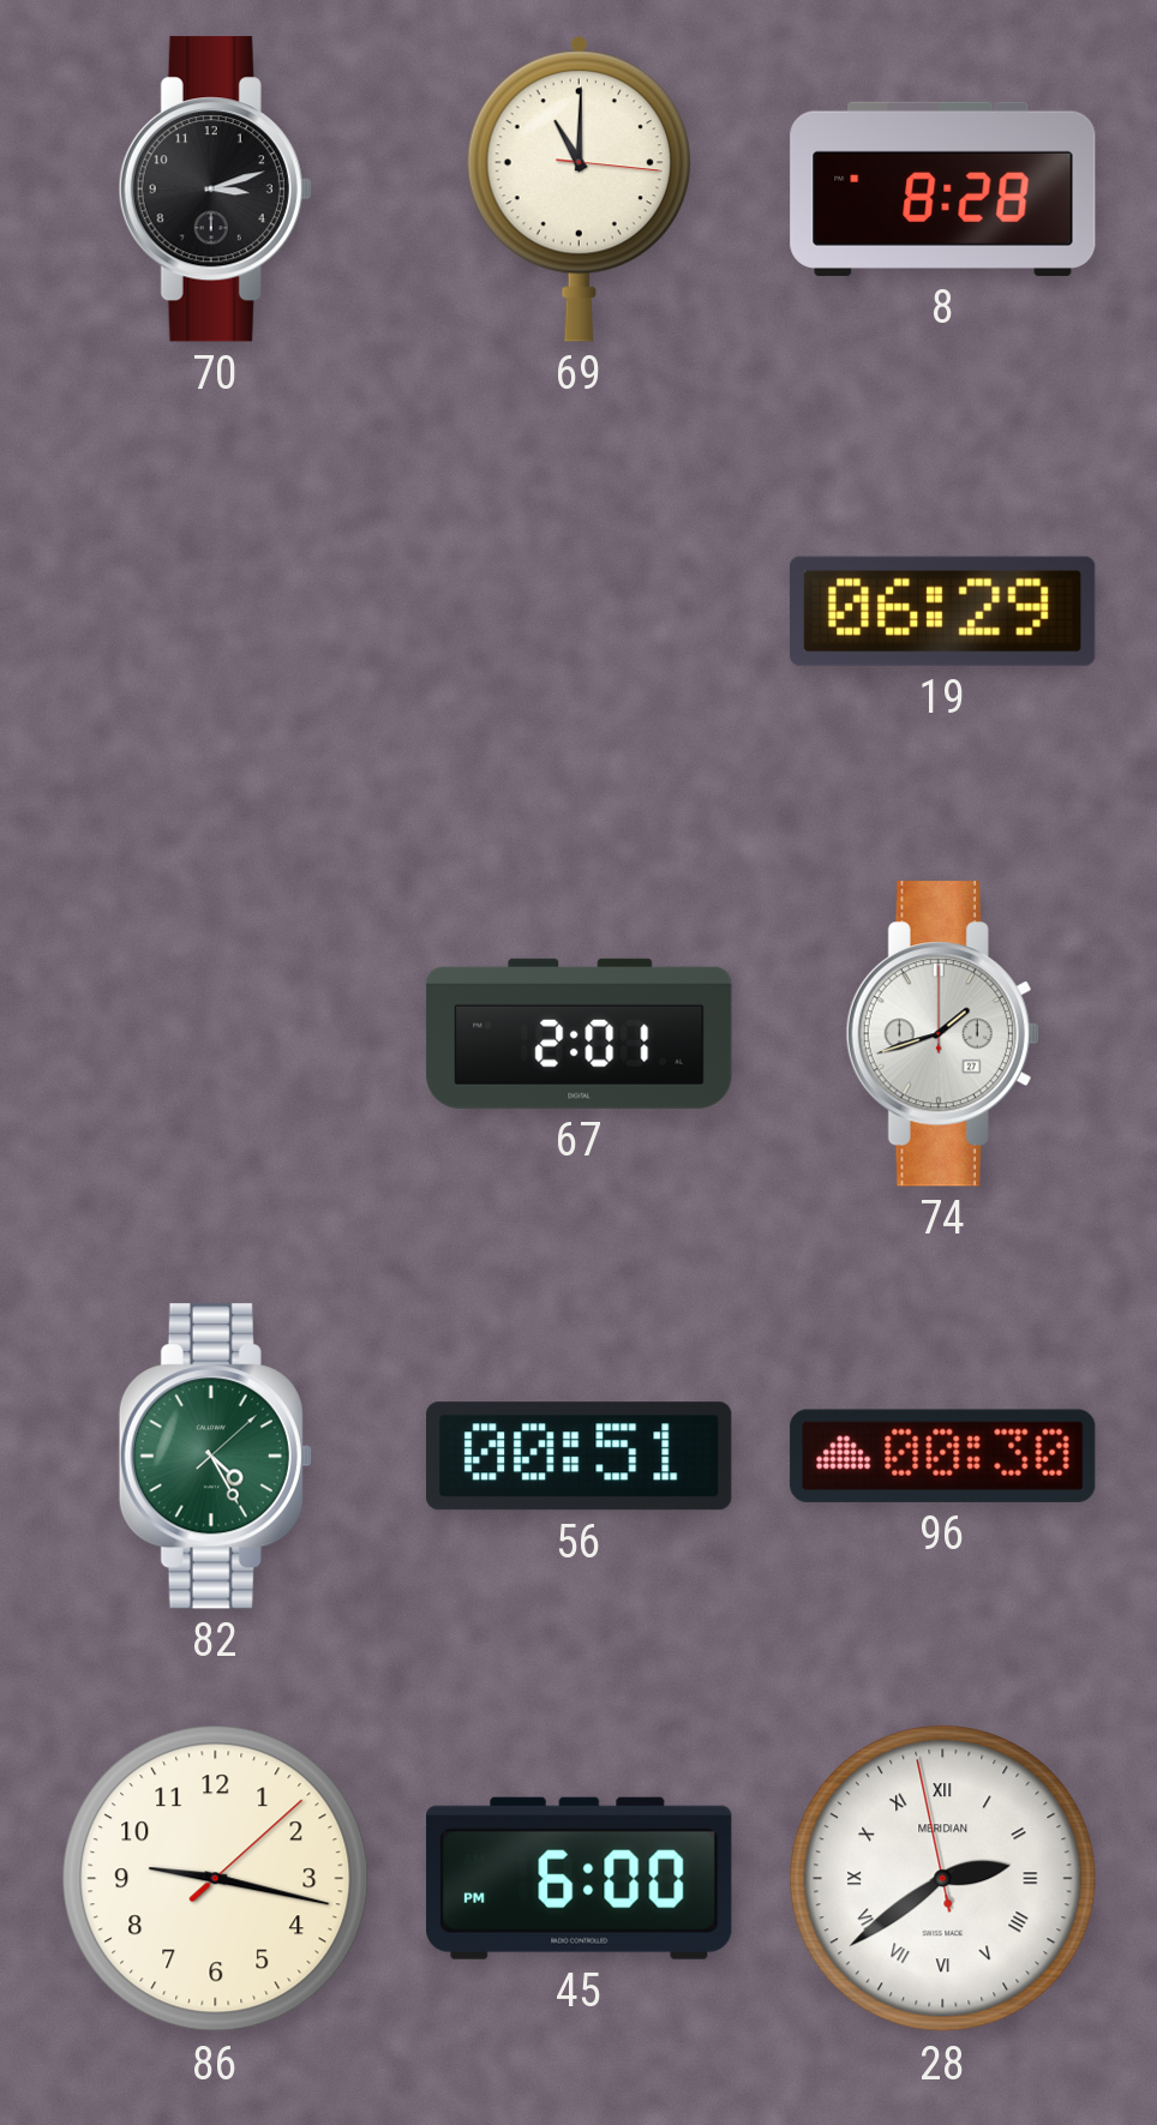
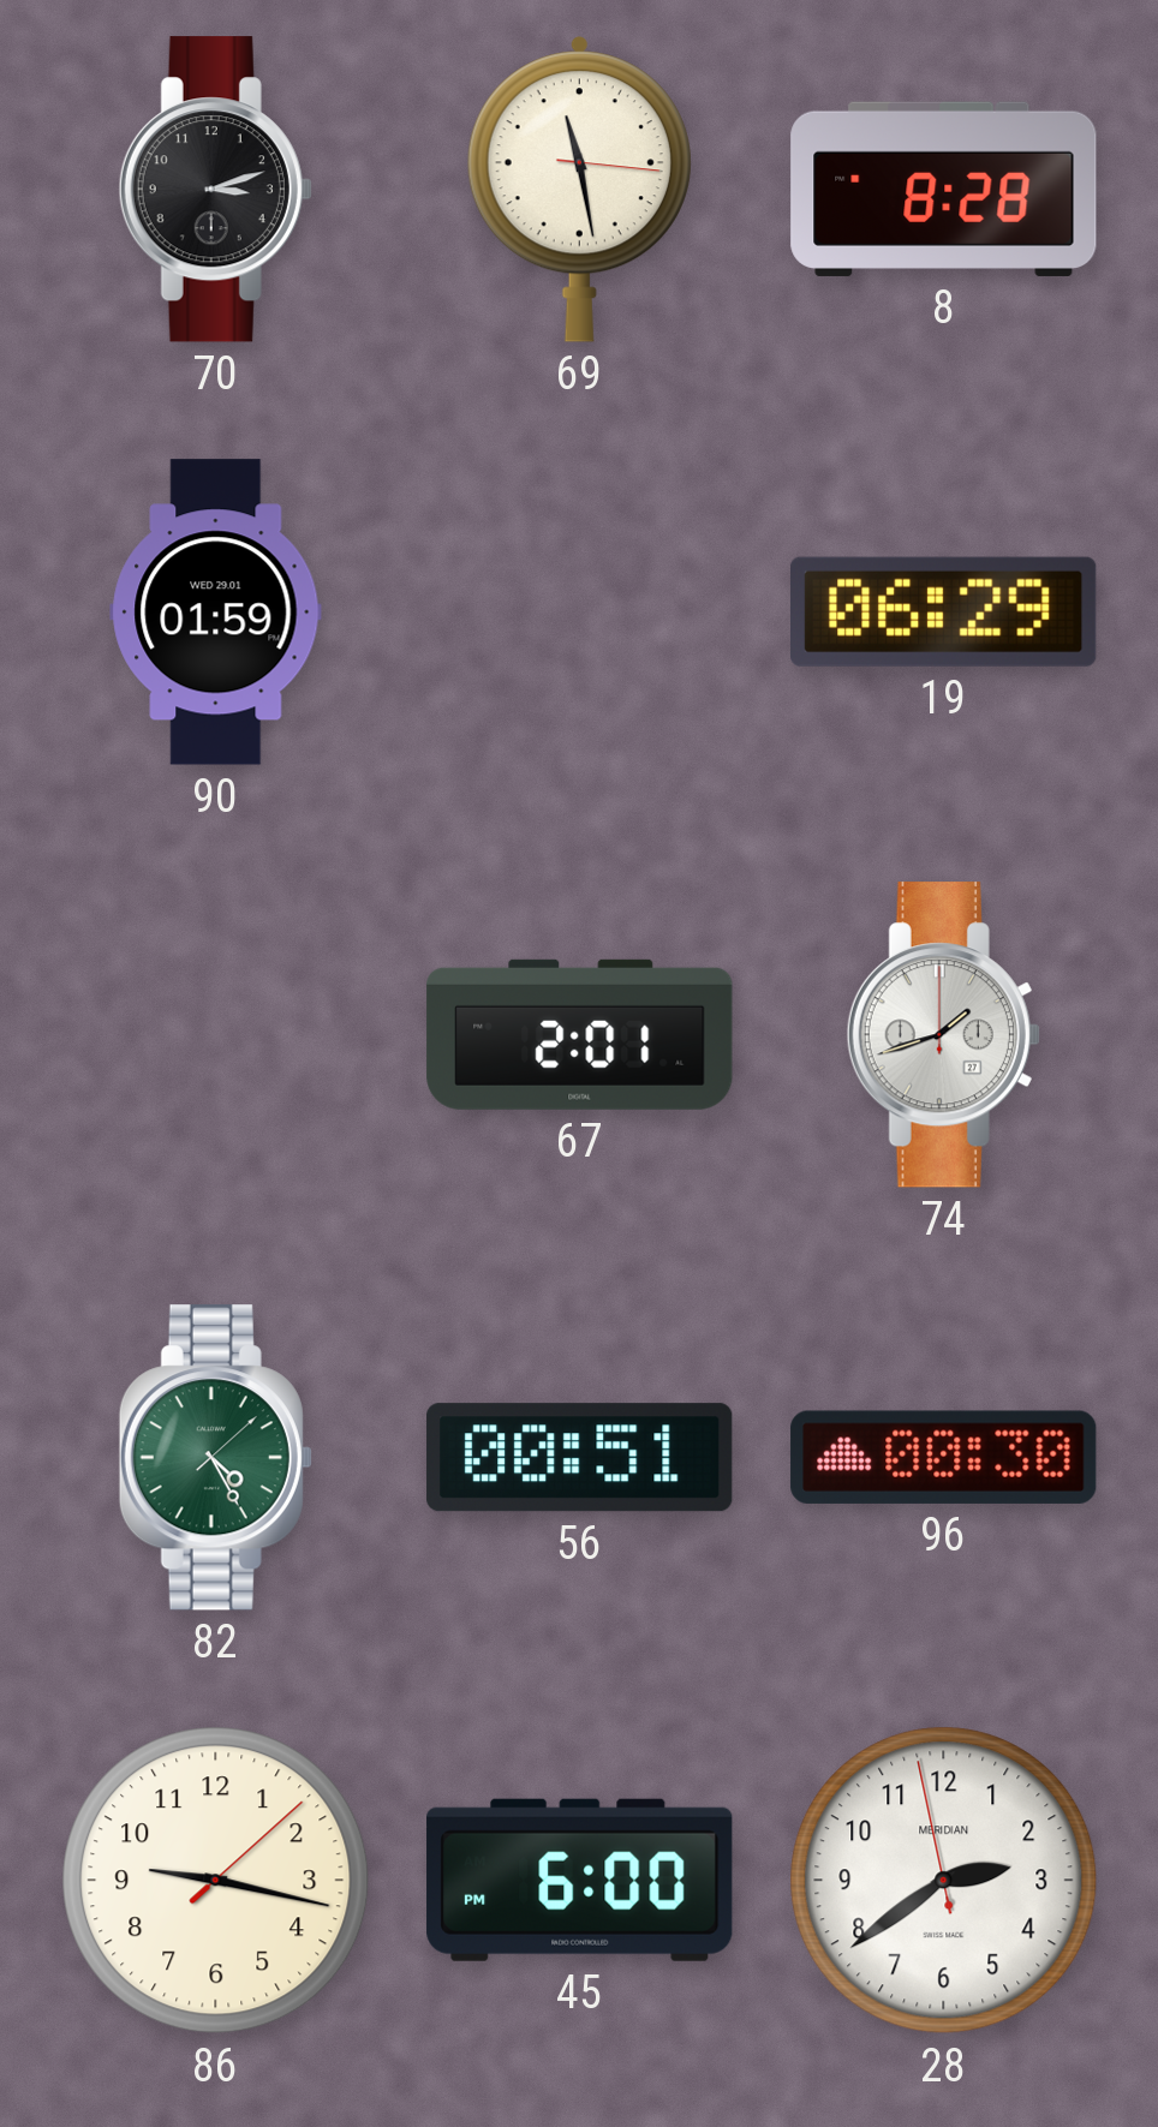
69: 11:00 -> 11:28 (579, 190)
90: none -> 01:59 (216, 613)
28 numerals: Roman -> Arabic (944, 1881)
